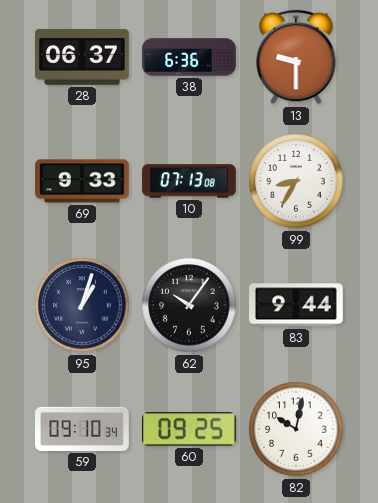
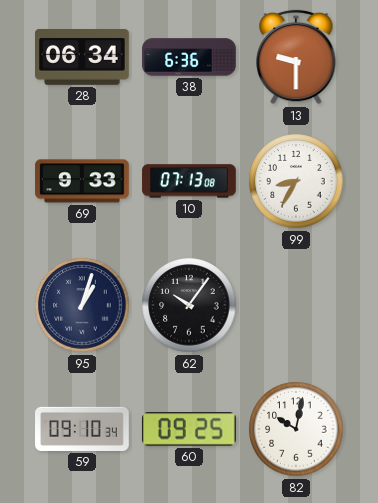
28: 06:37 -> 06:34 (83, 58)
83: 9:44 -> none (297, 305)
